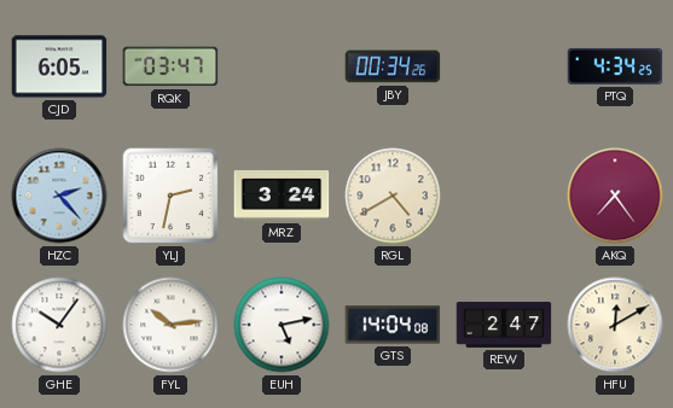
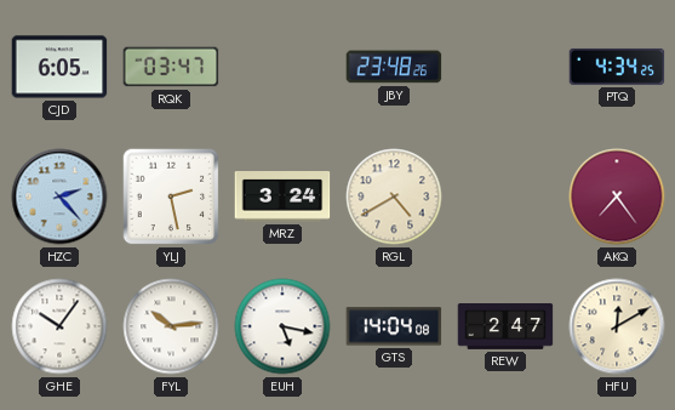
JBY: 00:34 -> 23:48 (394, 67)
YLJ: 2:32 -> 2:28 (171, 197)
EUH: 5:13 -> 5:17 (282, 326)
